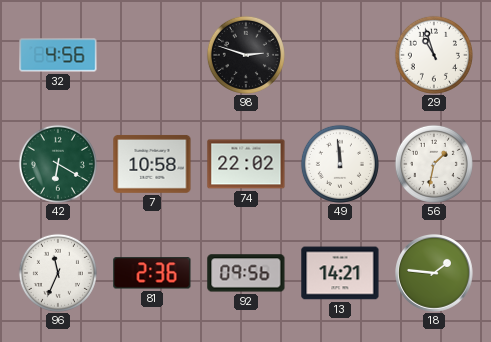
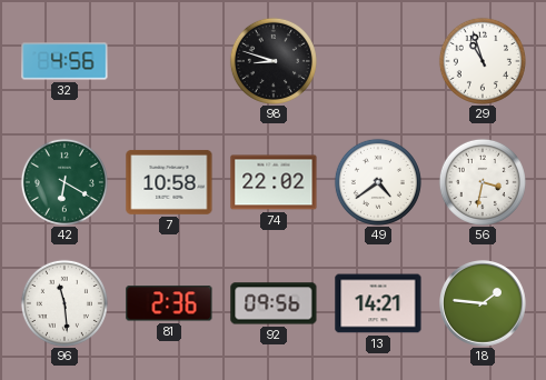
98: 2:48 -> 8:48 (274, 61)
49: 11:59 -> 4:39 (378, 182)
56: 1:32 -> 3:32 (483, 182)
96: 11:34 -> 11:29 (64, 303)
